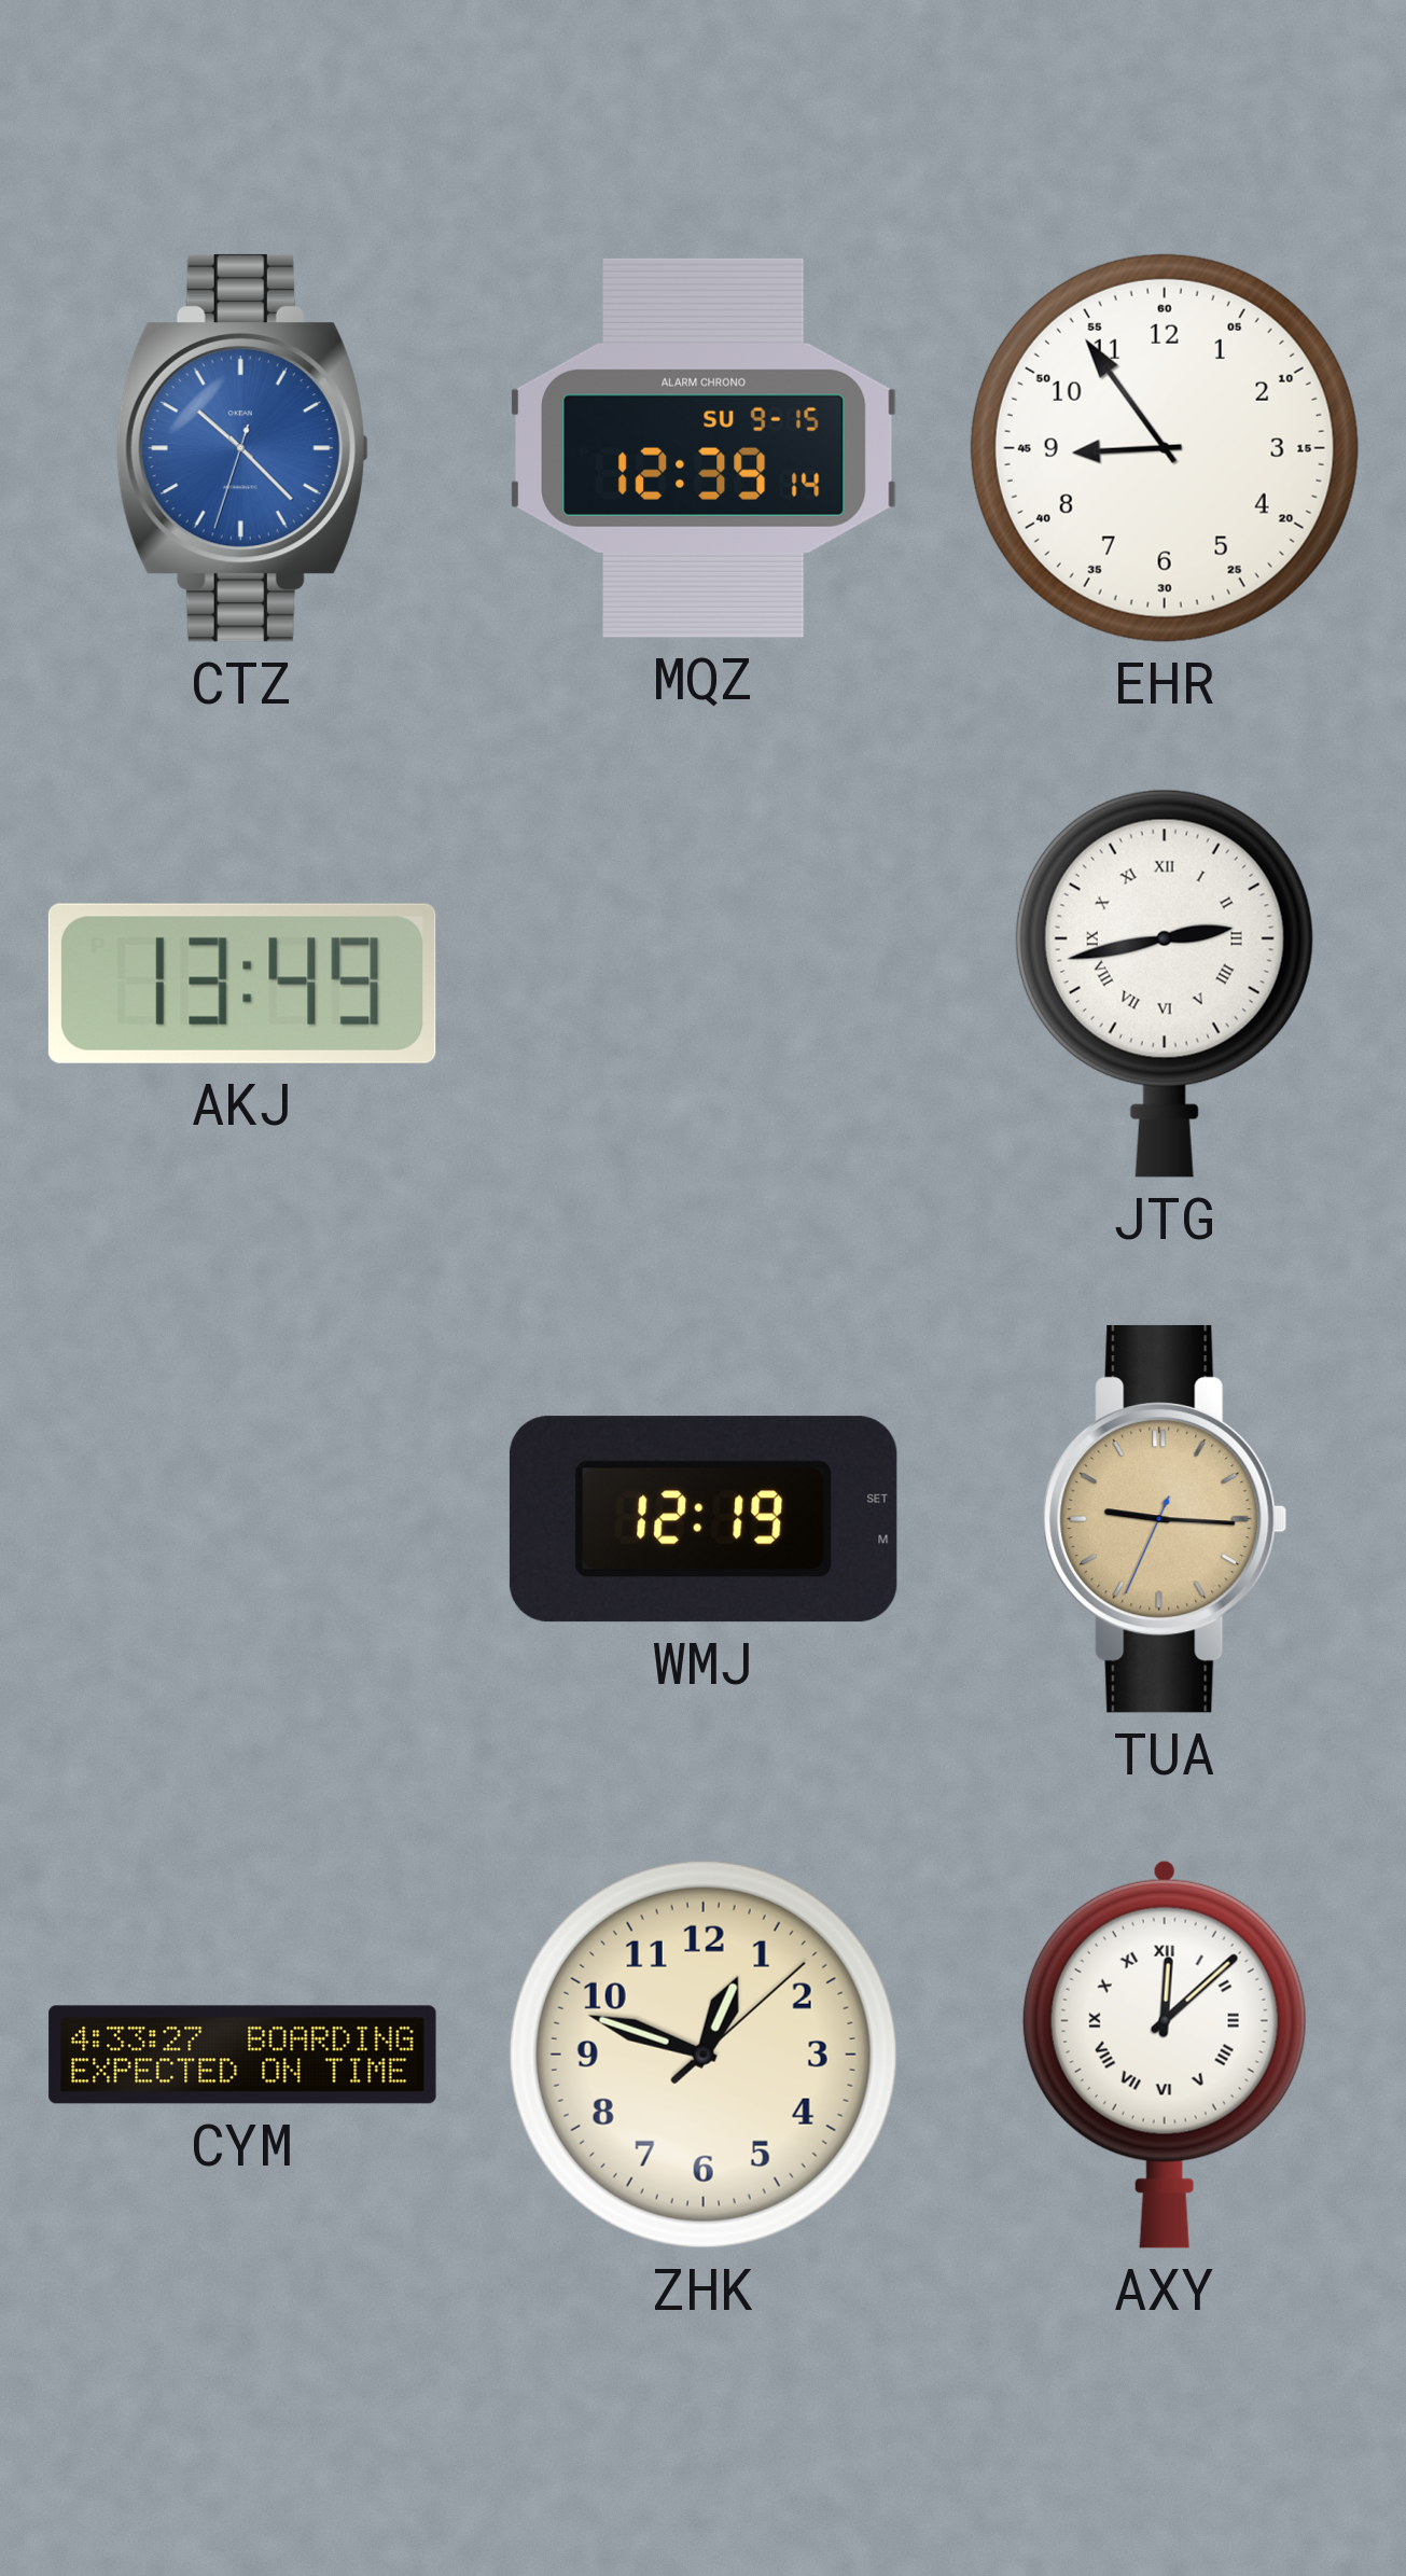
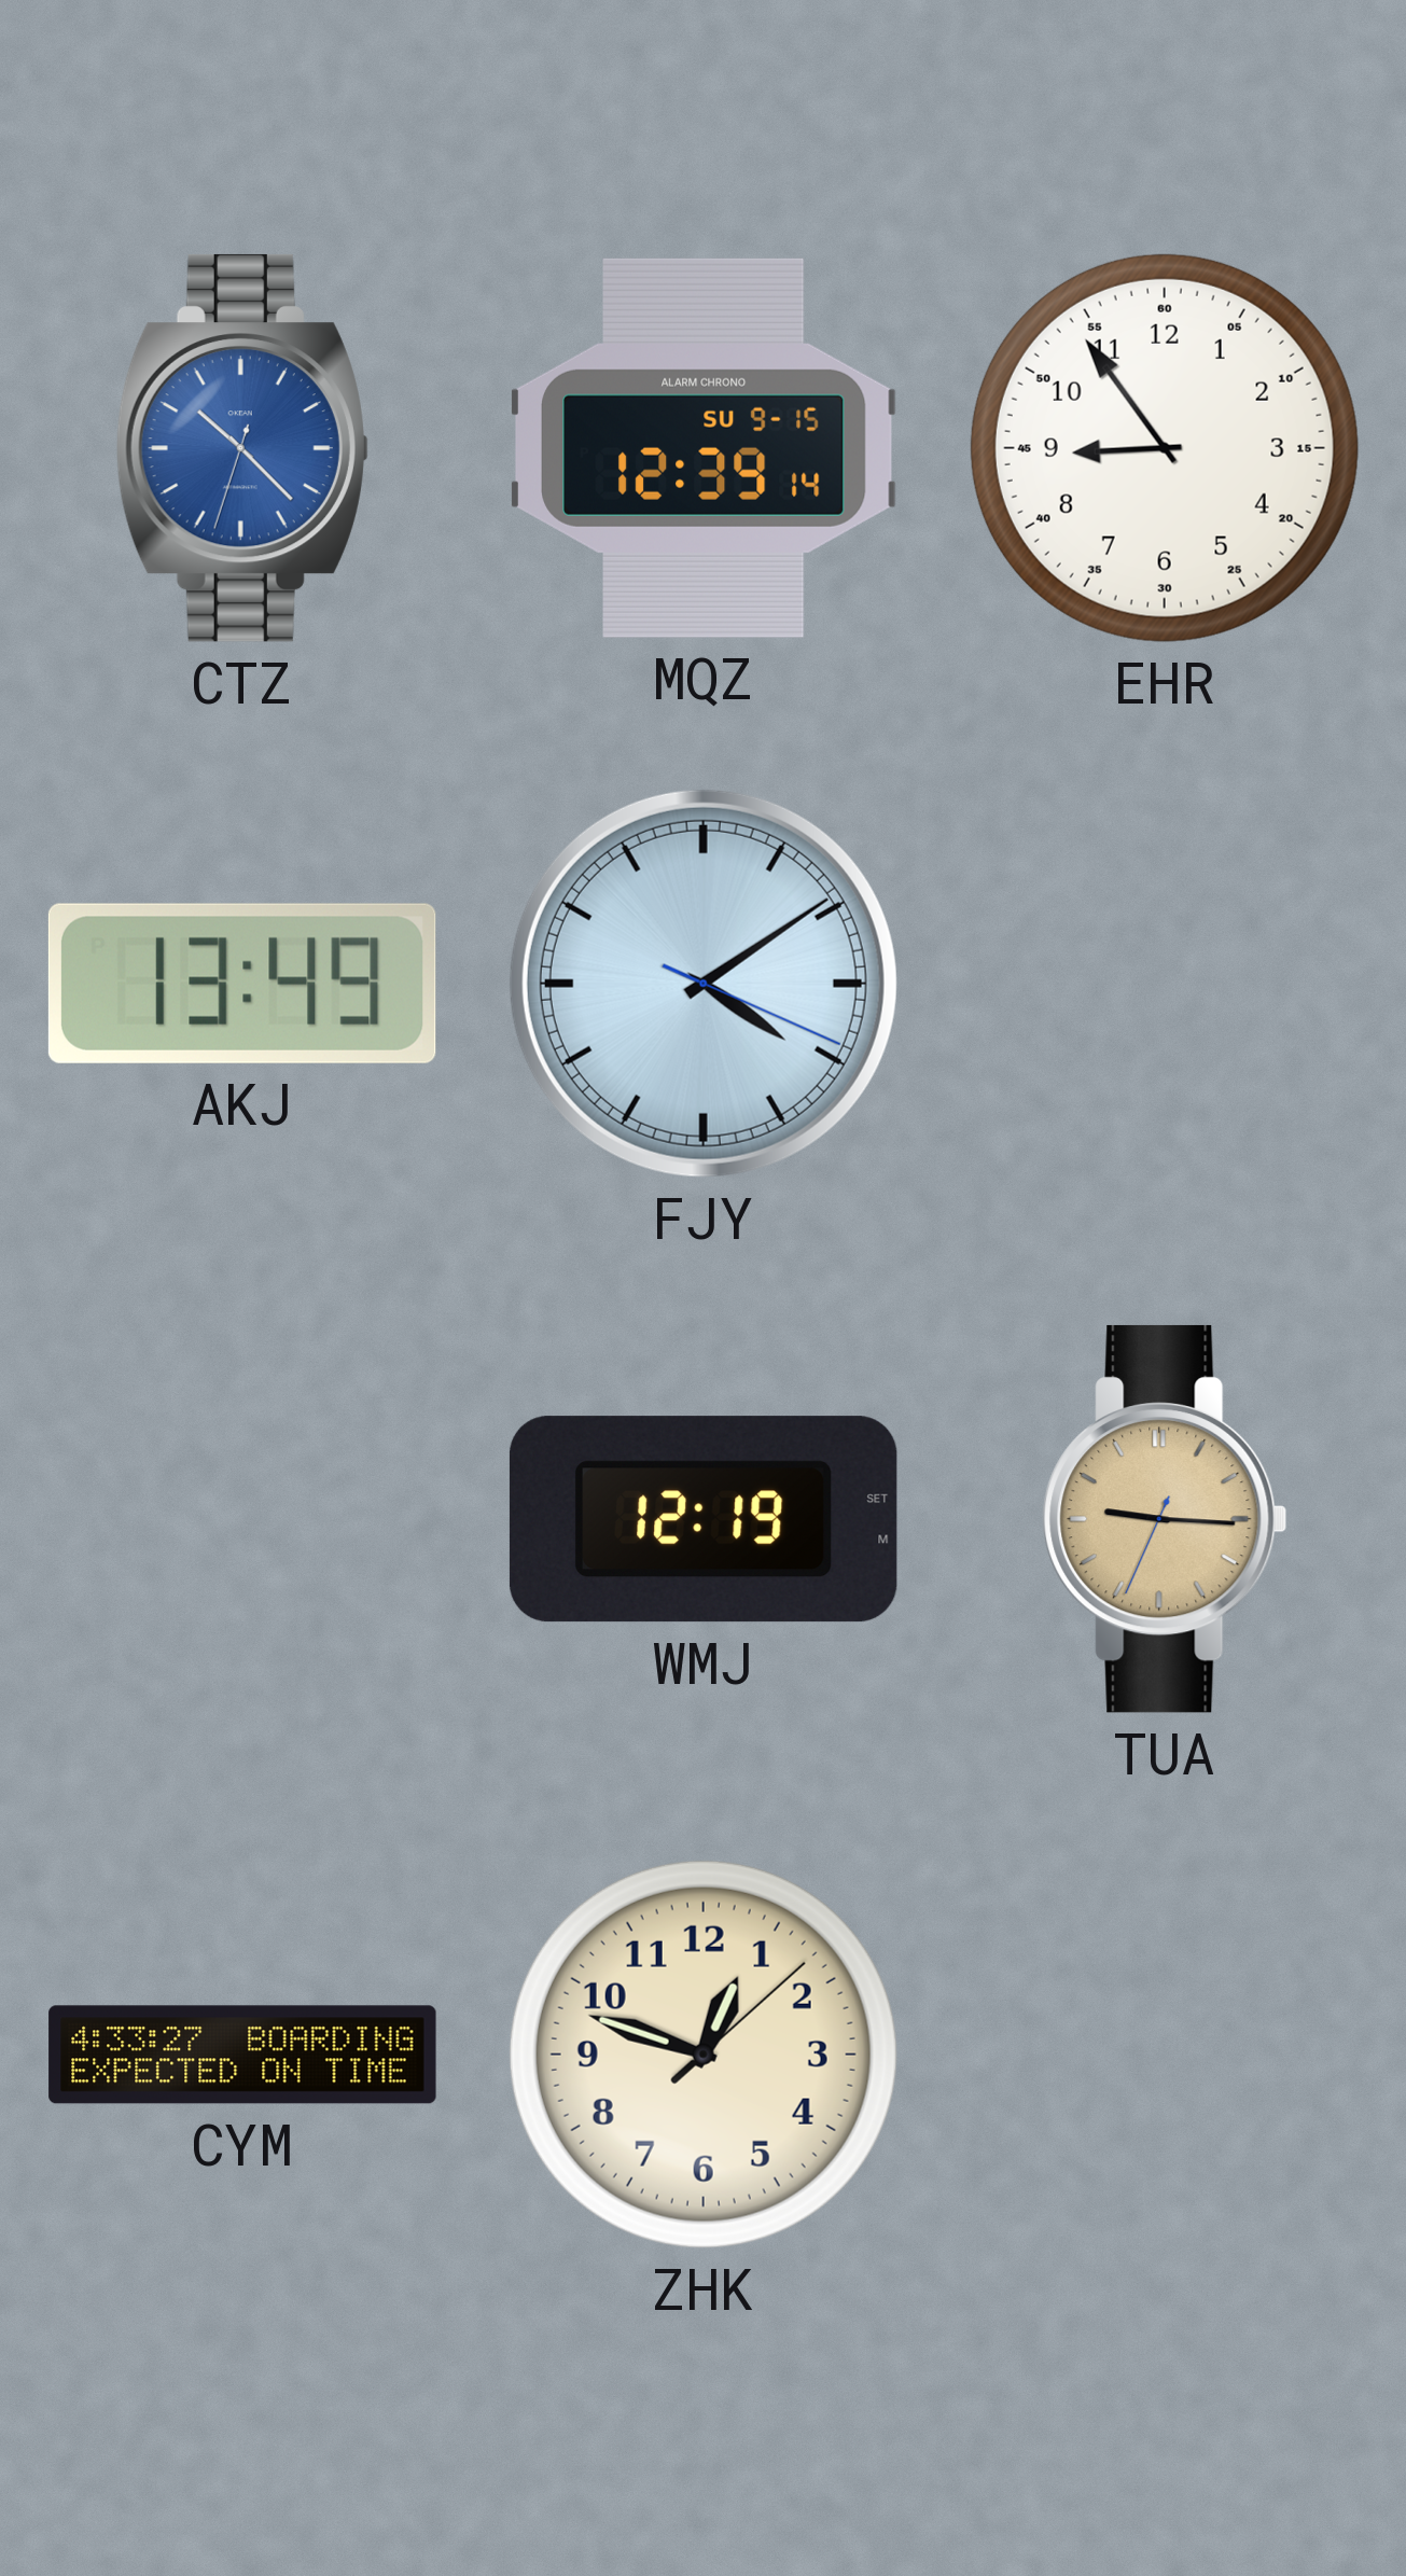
FJY: none -> 4:09 (704, 984)
JTG: 2:43 -> none (1165, 984)
AXY: 12:08 -> none (1165, 2055)
